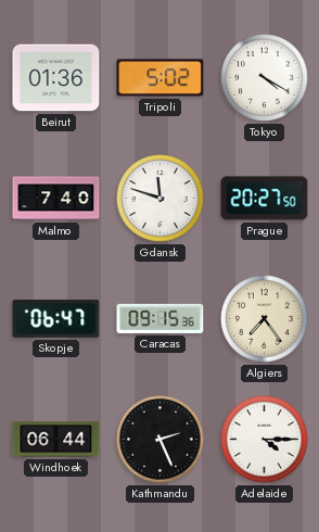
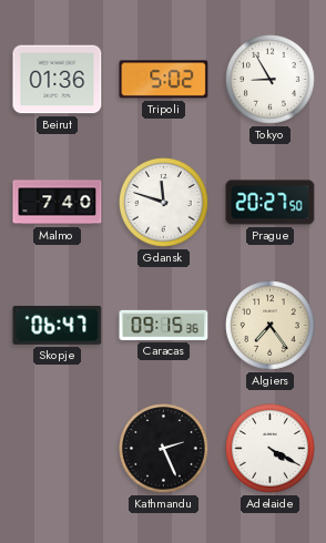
Tokyo: 4:20 -> 8:55 (271, 80)
Windhoek: 06:44 -> none (56, 440)
Adelaide: 4:15 -> 4:20 (271, 449)
